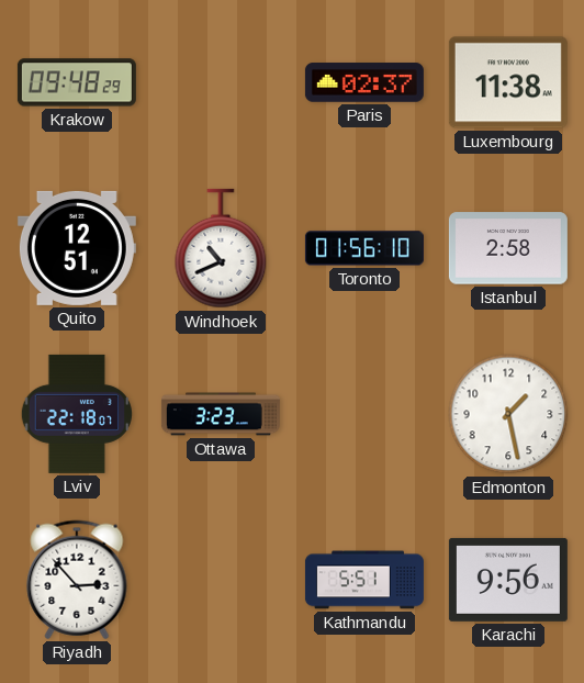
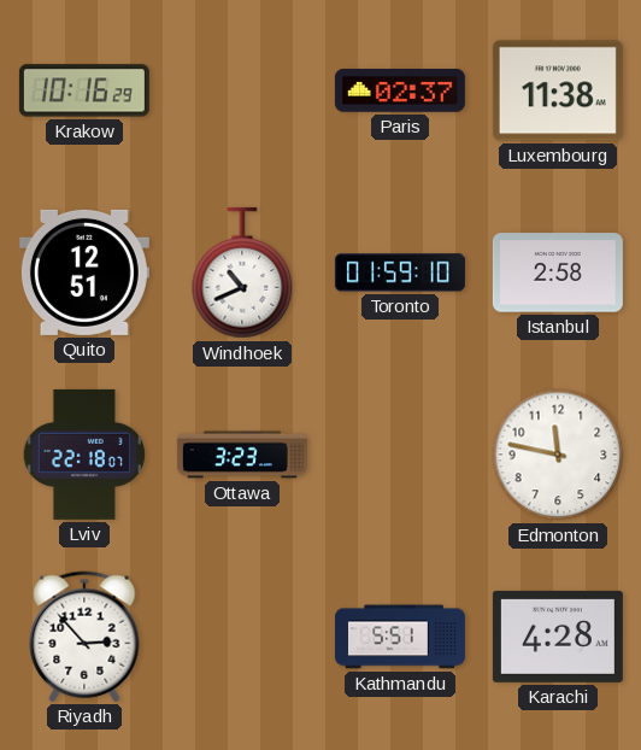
Krakow: 09:48 -> 10:16 (84, 90)
Toronto: 01:56 -> 01:59 (400, 273)
Edmonton: 1:28 -> 11:47 (558, 455)
Karachi: 9:56 -> 4:28 (558, 637)
